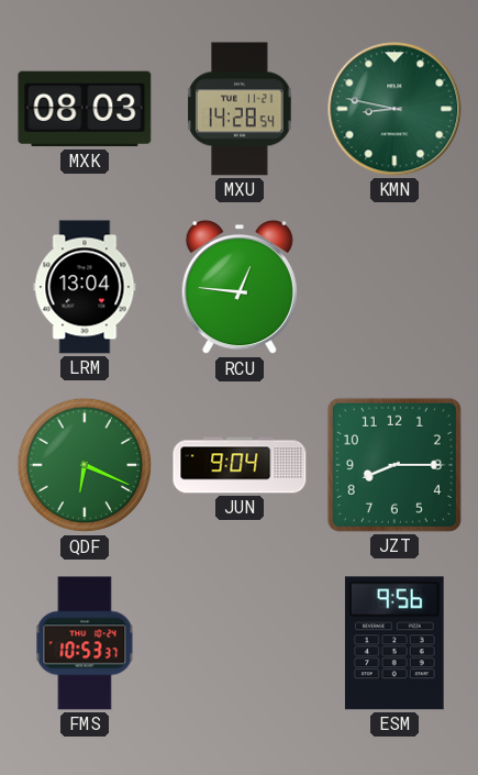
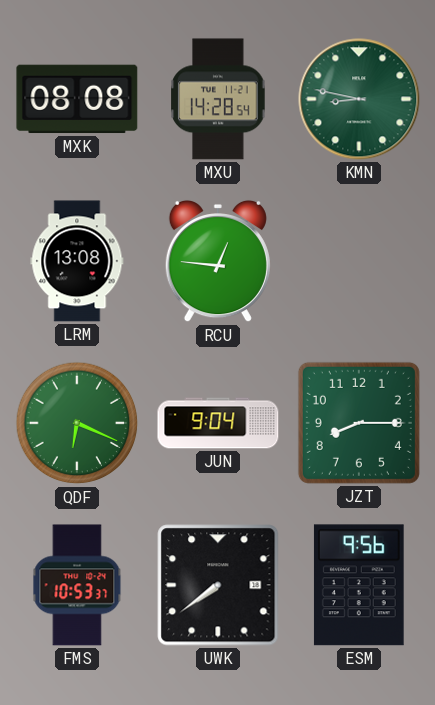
MXK: 08:03 -> 08:08 (77, 99)
LRM: 13:04 -> 13:08 (77, 261)
UWK: none -> 7:39 (218, 585)
